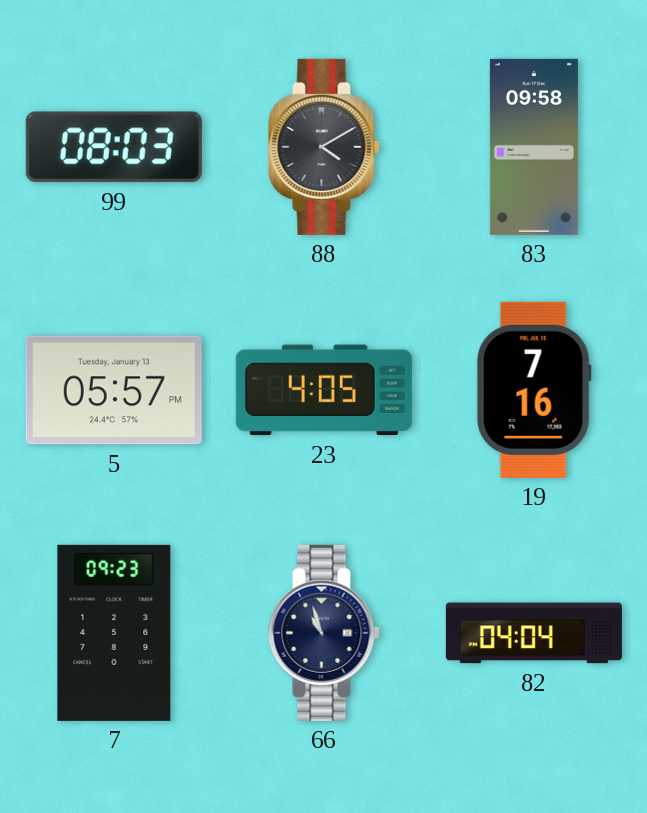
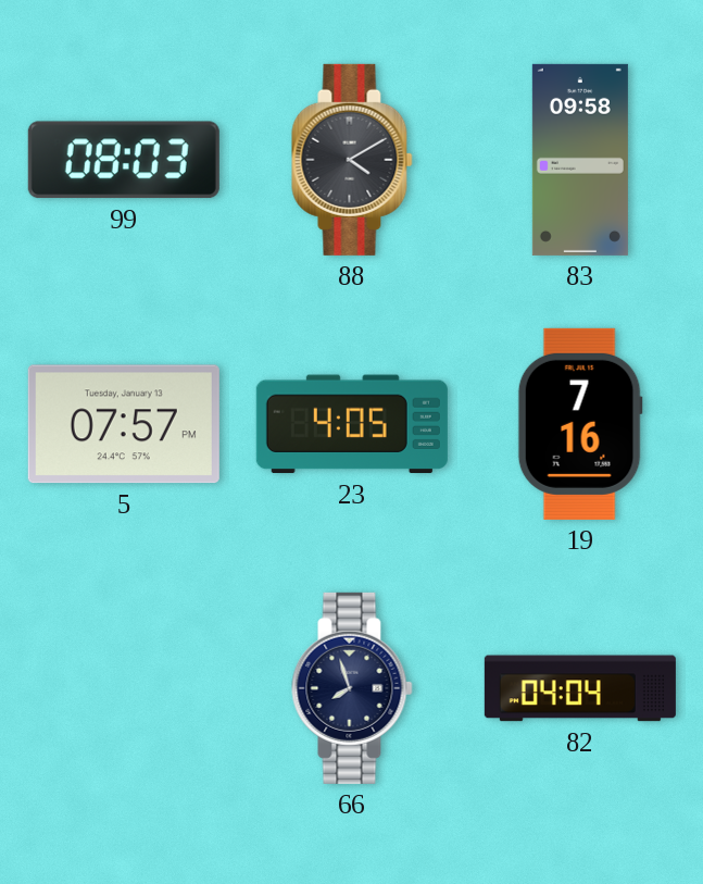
5: 05:57 -> 07:57 (124, 424)
7: 09:23 -> none (114, 633)
66: 10:57 -> 7:57 (352, 688)
